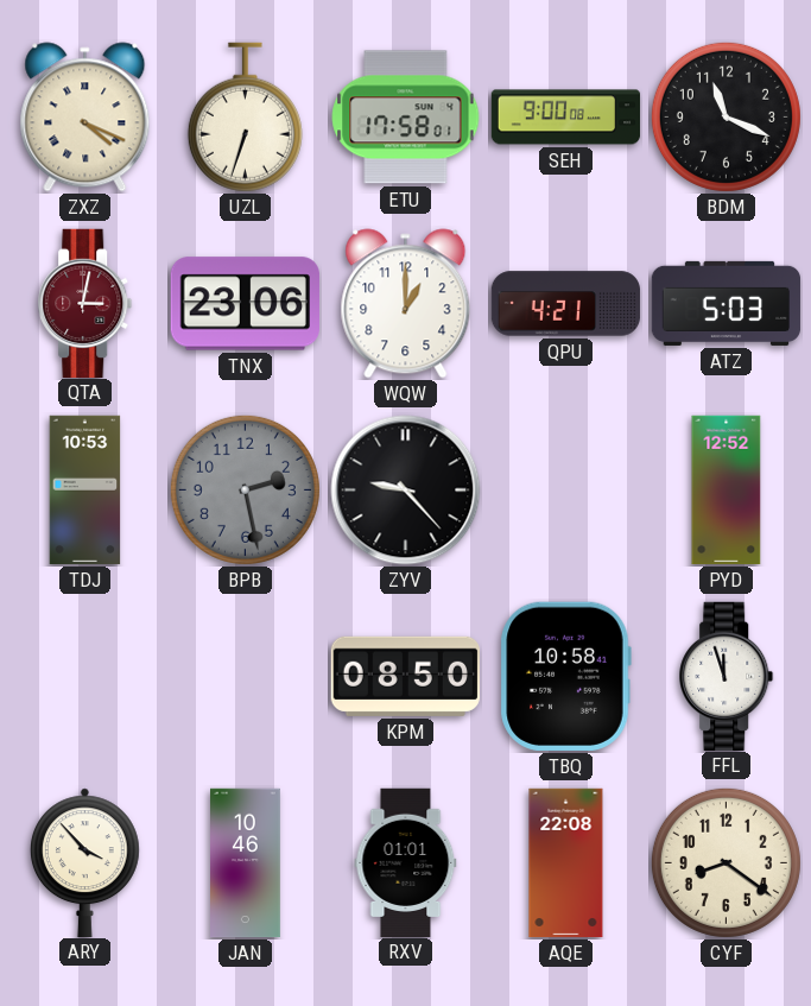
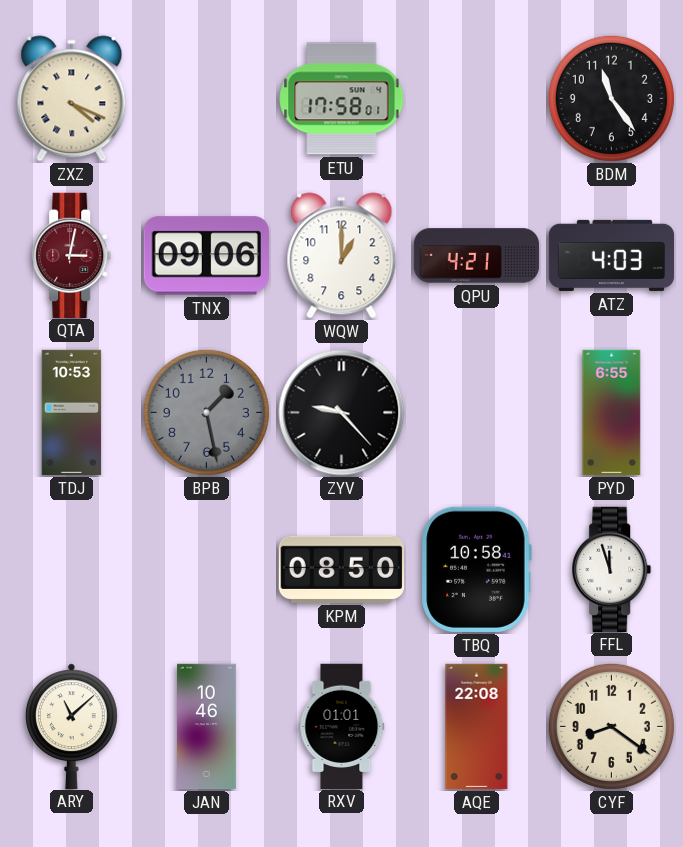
UZL: 6:33 -> none (245, 118)
SEH: 9:00 -> none (566, 118)
BDM: 11:19 -> 11:24 (611, 98)
TNX: 23:06 -> 09:06 (206, 256)
ATZ: 5:03 -> 4:03 (612, 255)
BPB: 2:28 -> 1:28 (206, 412)
PYD: 12:52 -> 6:55 (612, 413)
ARY: 3:53 -> 11:08 (71, 726)
